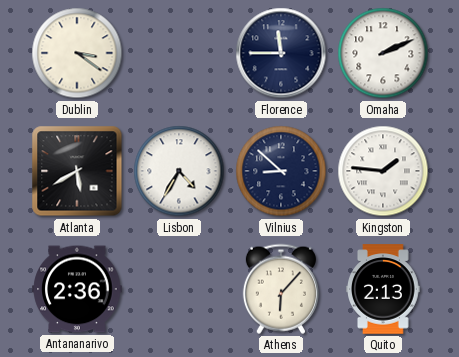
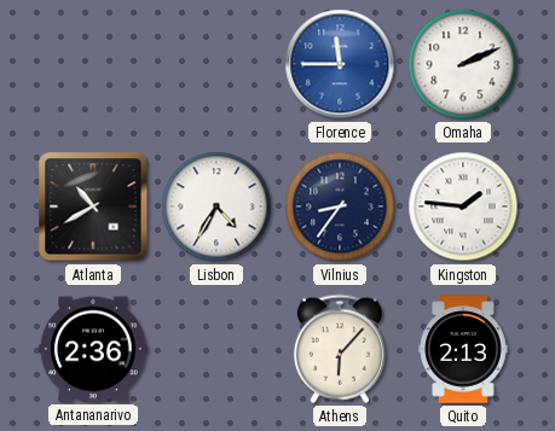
Dublin: 3:21 -> none (77, 53)
Florence dial: navy -> blue (340, 64)
Atlanta: 5:40 -> 10:40 (93, 206)
Vilnius: 8:52 -> 8:36 (340, 206)
